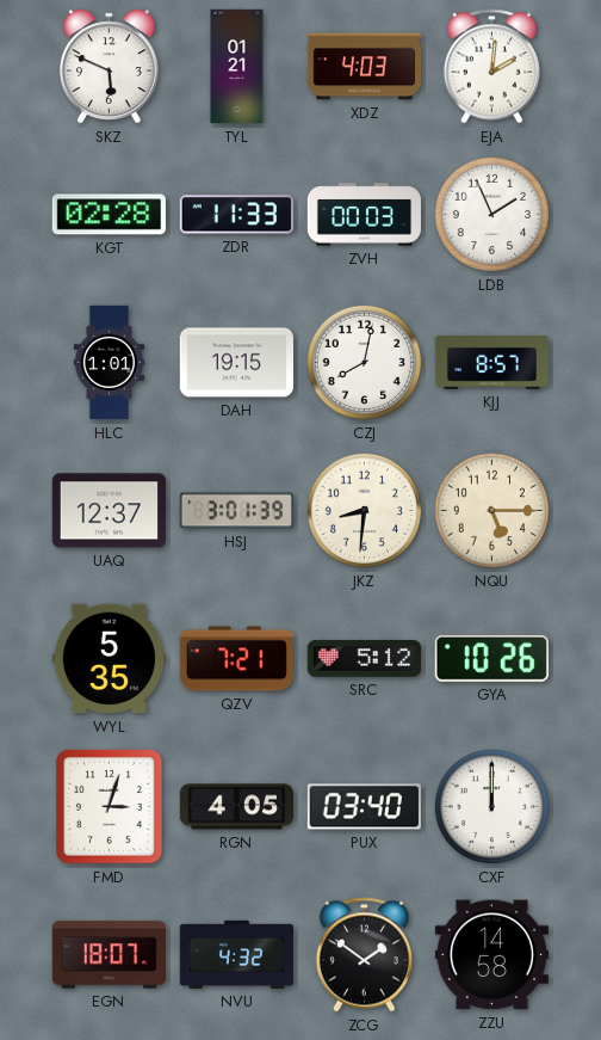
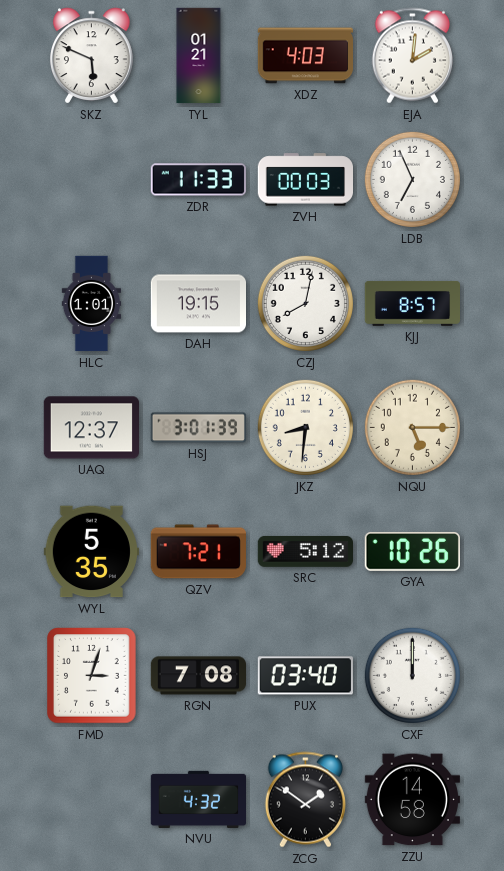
KGT: 02:28 -> none (109, 215)
LDB: 1:56 -> 6:56 (412, 179)
RGN: 4:05 -> 7:08 (198, 676)
EGN: 18:07 -> none (109, 955)
